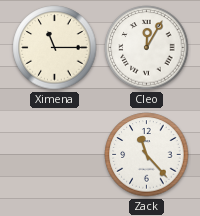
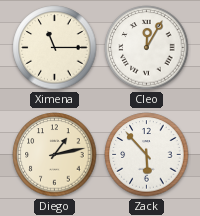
Diego: none -> 1:13 (55, 155)
Zack: 11:23 -> 5:53 (147, 155)
